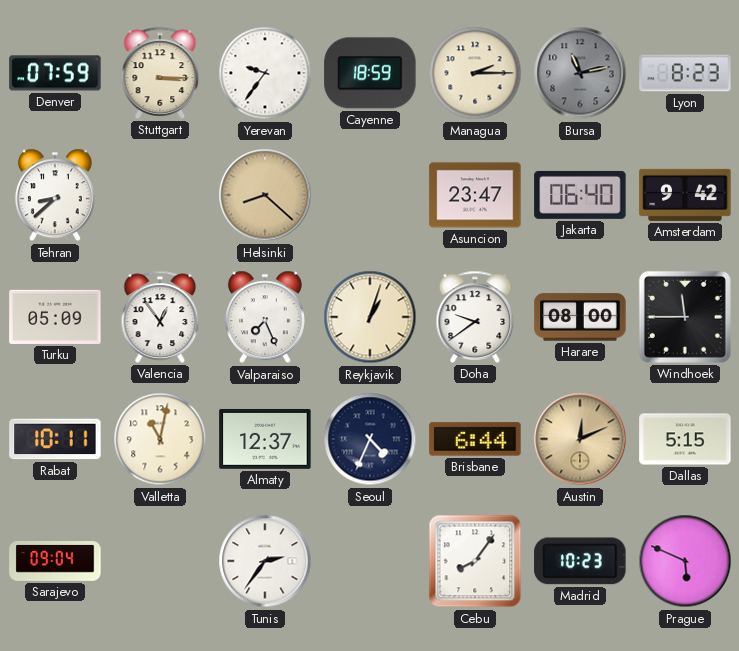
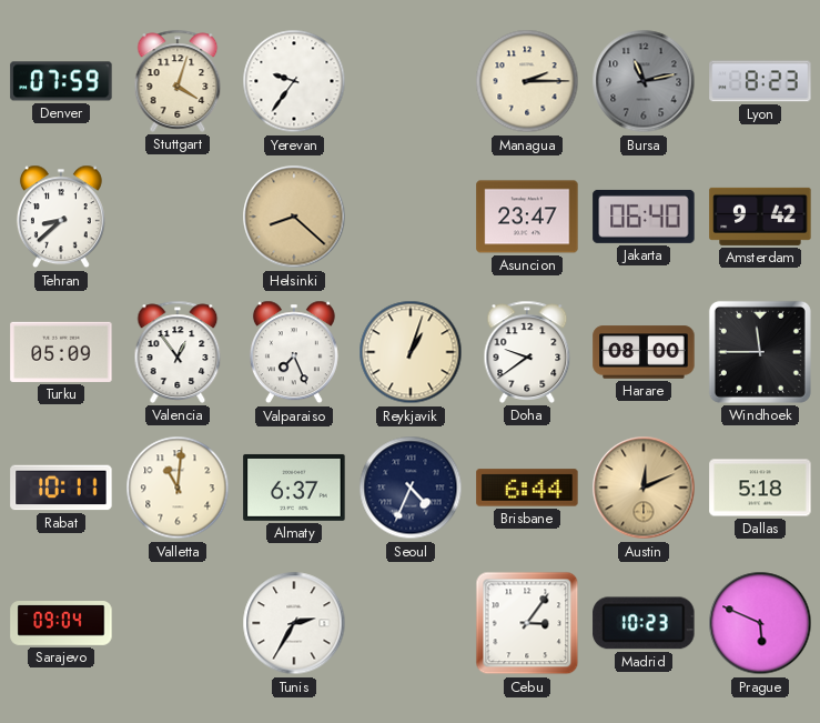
Stuttgart: 3:15 -> 4:03 (178, 81)
Cayenne: 18:59 -> none (370, 73)
Valletta: 11:02 -> 11:01 (178, 488)
Almaty: 12:37 -> 6:37 (294, 488)
Dallas: 5:15 -> 5:18 (760, 488)
Tunis: 2:36 -> 2:35 (294, 623)
Cebu: 8:06 -> 3:06 (527, 623)
